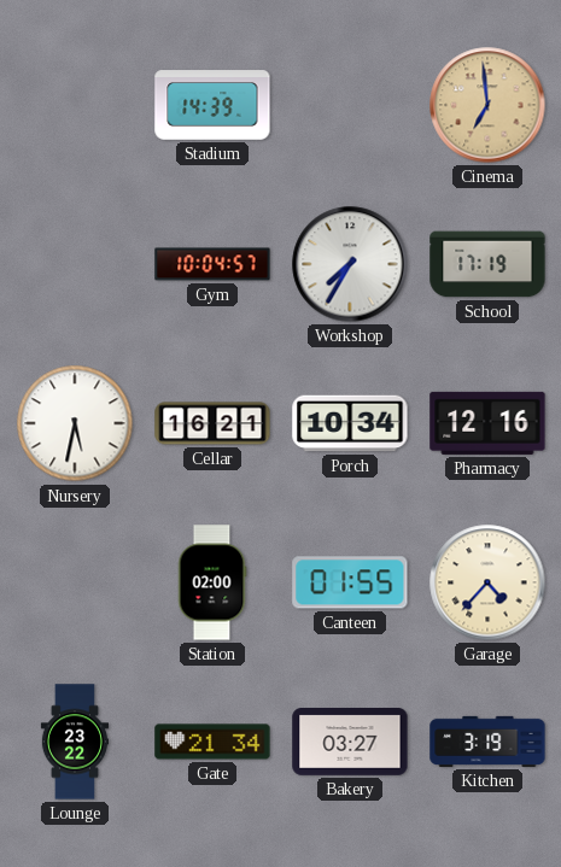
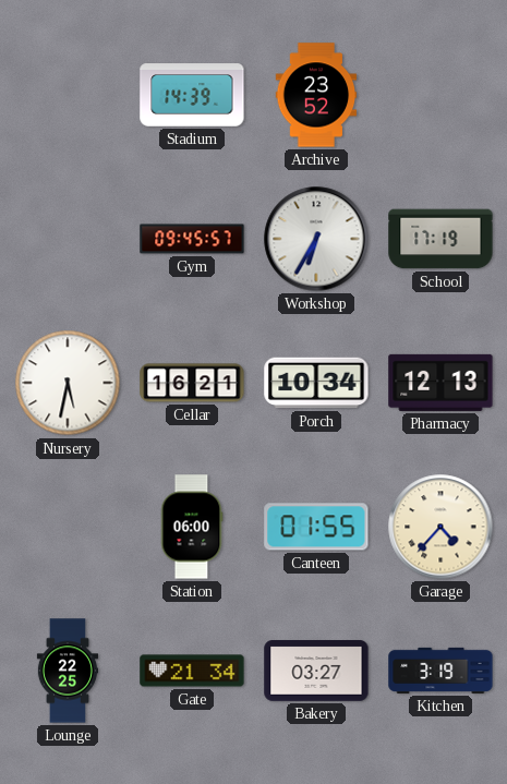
Archive: none -> 23:52 (316, 95)
Cinema: 6:59 -> none (487, 105)
Gym: 10:04 -> 09:45 (192, 239)
Workshop: 7:35 -> 6:35 (316, 239)
Pharmacy: 12:16 -> 12:13 (440, 383)
Station: 02:00 -> 06:00 (192, 527)
Lounge: 23:22 -> 22:25 (67, 671)
